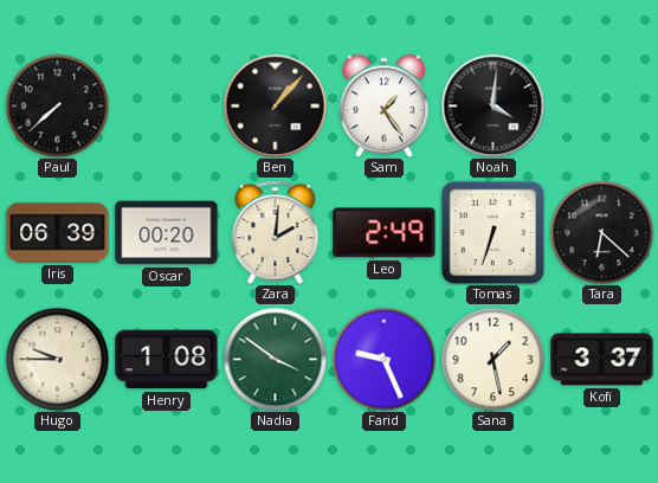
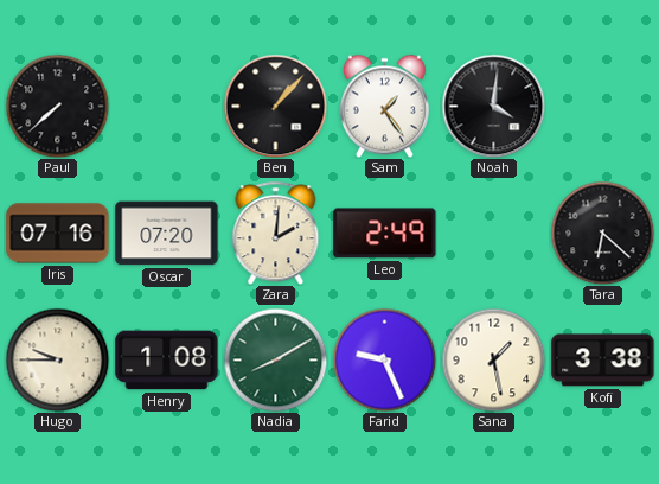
Iris: 06:39 -> 07:16 (58, 234)
Oscar: 00:20 -> 07:20 (167, 234)
Tomas: 6:33 -> none (492, 232)
Nadia: 3:51 -> 8:10 (275, 359)
Kofi: 3:37 -> 3:38 (603, 361)
